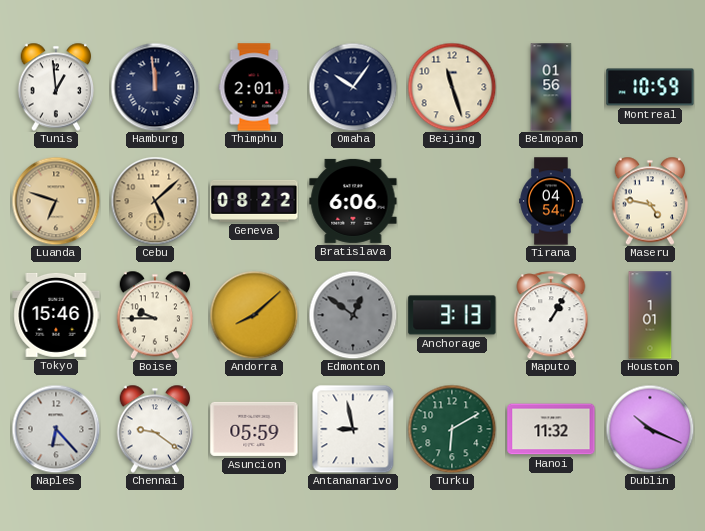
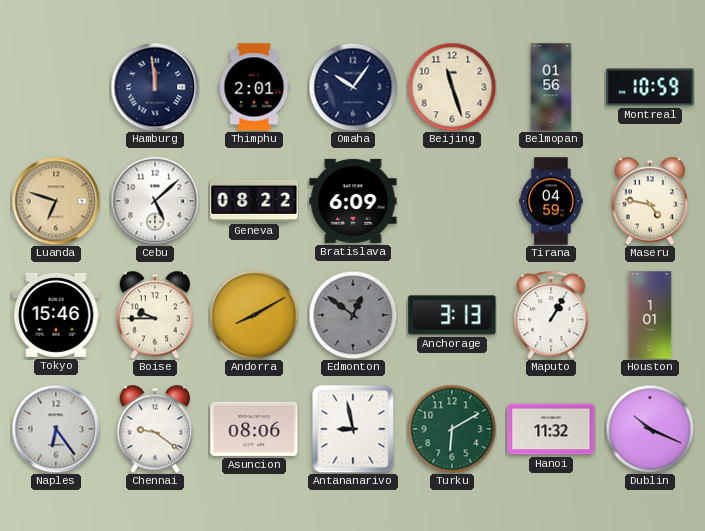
Tunis: 12:59 -> none (56, 87)
Cebu dial: champagne -> white (155, 201)
Bratislava: 6:06 -> 6:09 (353, 201)
Tirana: 04:54 -> 04:59 (551, 201)
Andorra: 8:08 -> 8:10 (254, 315)
Naples: 6:23 -> 6:24 (56, 429)
Asuncion: 05:59 -> 08:06 (254, 429)
